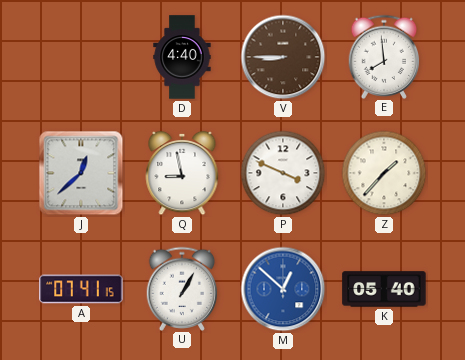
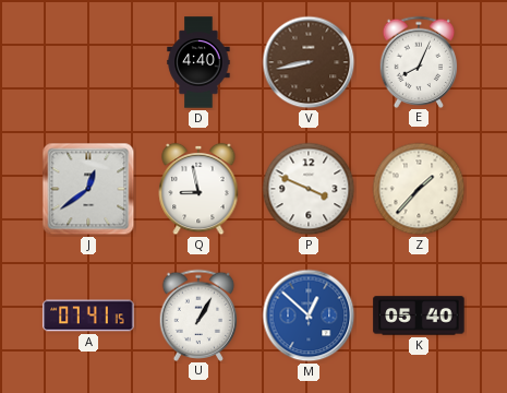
V: 8:45 -> 8:43 (309, 62)
E: 7:59 -> 8:04 (419, 61)
J: 12:38 -> 12:39 (88, 189)
